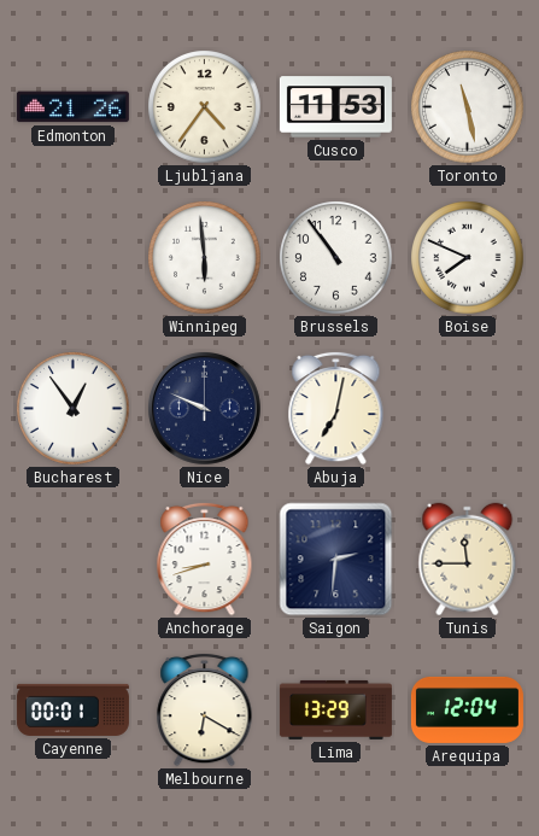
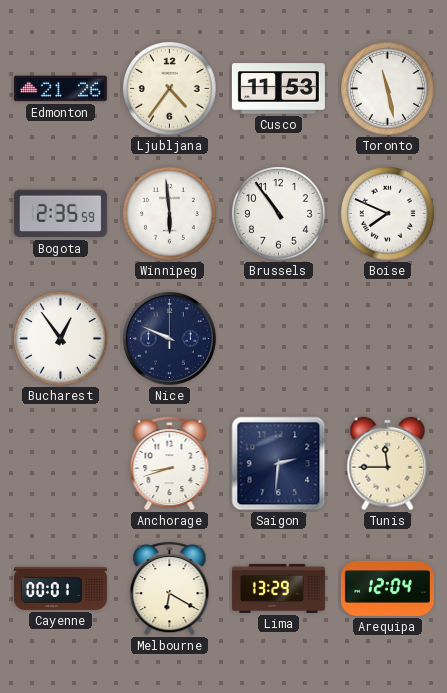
Bogota: none -> 2:35 (60, 214)
Abuja: 7:02 -> none (336, 408)
